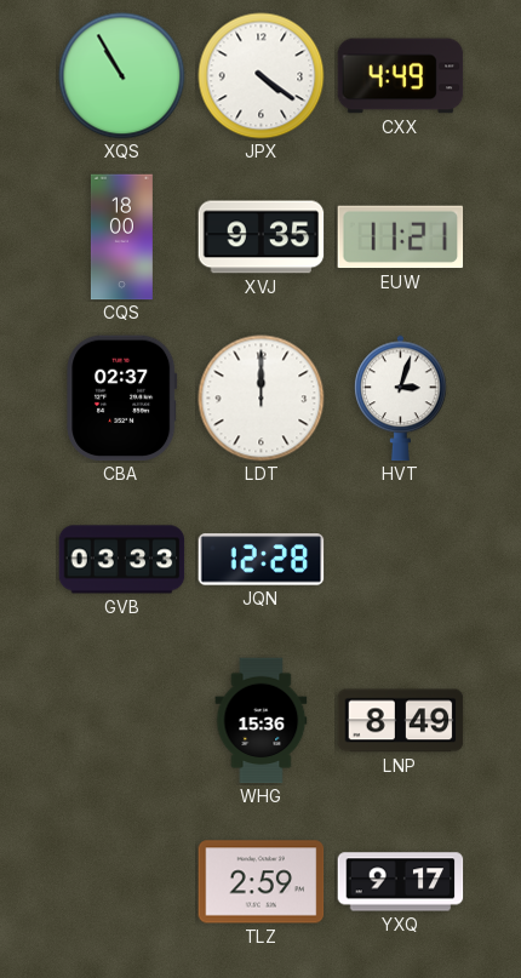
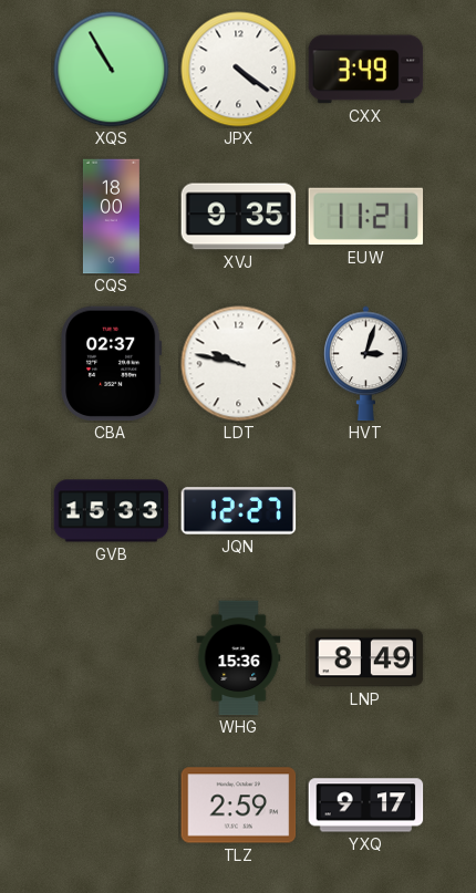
CXX: 4:49 -> 3:49 (366, 70)
LDT: 12:00 -> 9:47 (239, 364)
GVB: 03:33 -> 15:33 (112, 511)
JQN: 12:28 -> 12:27 (239, 511)
